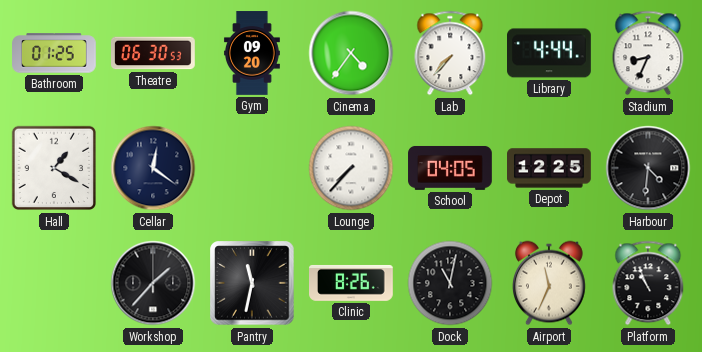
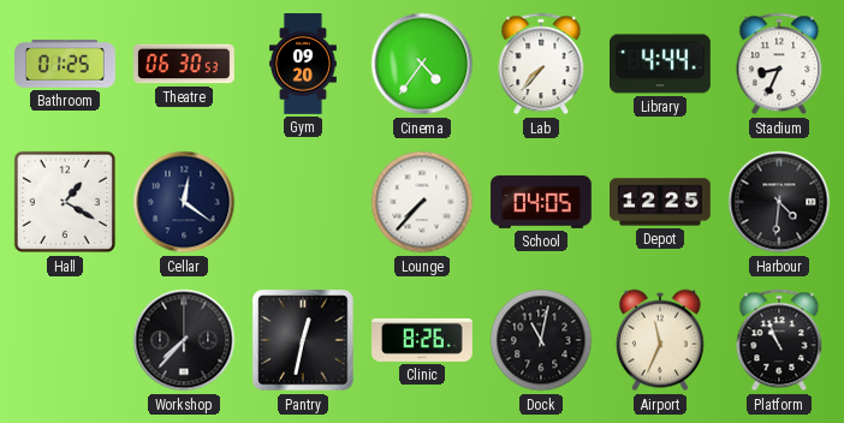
Workshop: 1:37 -> 7:37 (184, 340)
Pantry: 11:32 -> 12:32 (303, 340)
